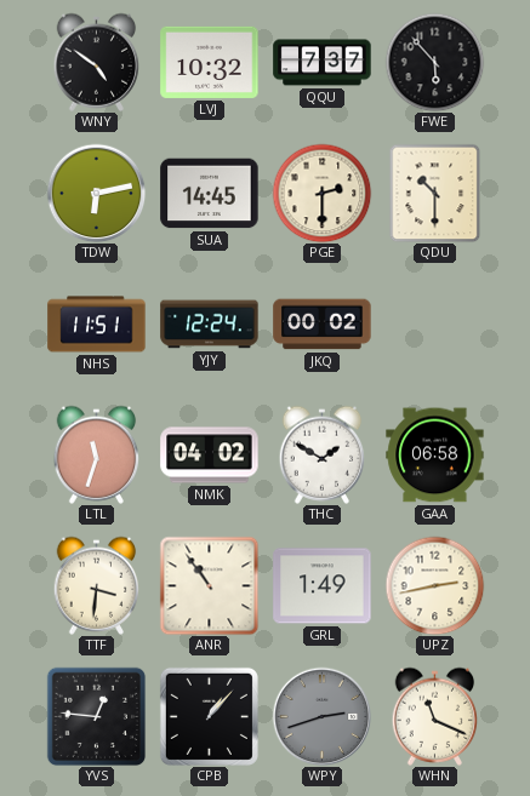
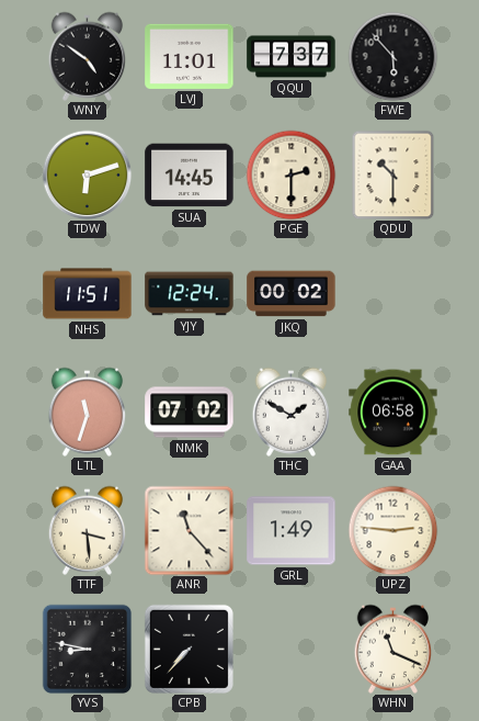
LVJ: 10:32 -> 11:01 (190, 56)
TDW: 6:13 -> 6:12 (87, 174)
NMK: 04:02 -> 07:02 (190, 413)
TTF: 3:31 -> 3:29 (88, 530)
ANR: 10:54 -> 11:23 (189, 530)
UPZ: 2:43 -> 2:46 (392, 530)
YVS: 12:46 -> 8:47 (87, 649)
CPB: 1:07 -> 7:37 (189, 649)
WPY: 2:42 -> none (321, 716)
